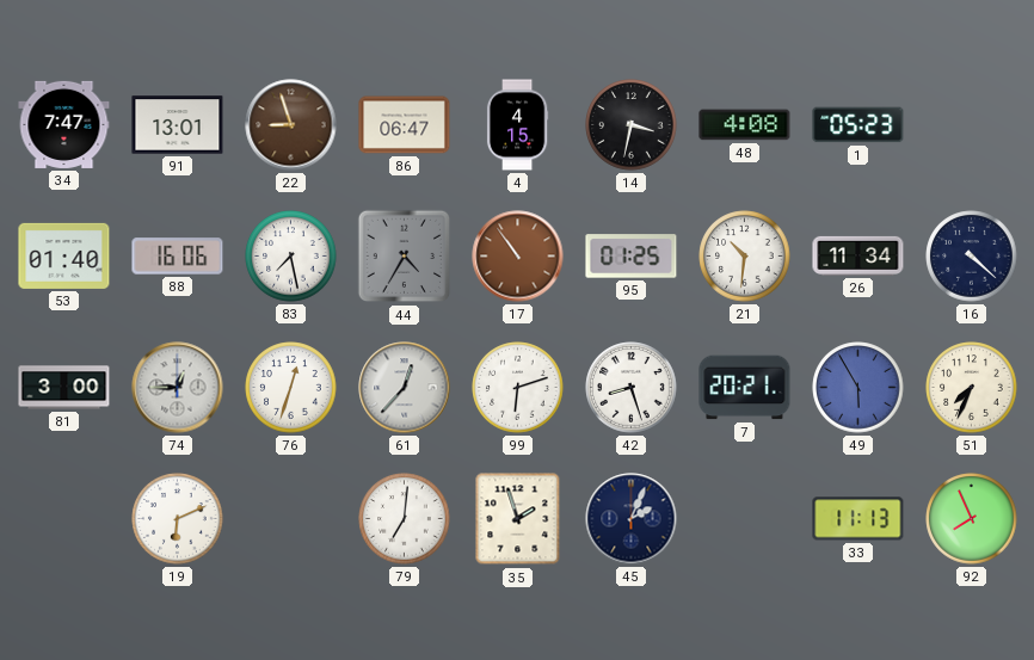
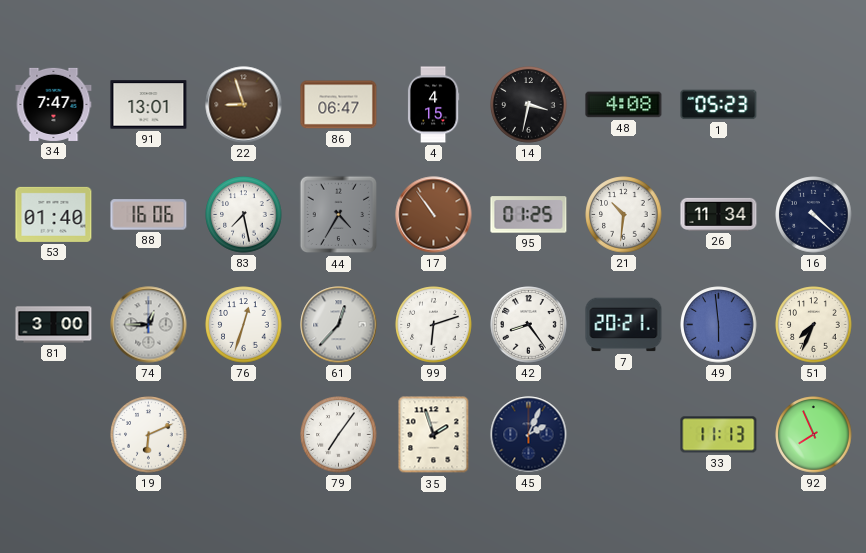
42: 8:27 -> 8:24 (529, 325)
49: 5:55 -> 5:59 (719, 325)
79: 7:01 -> 7:06 (339, 435)
